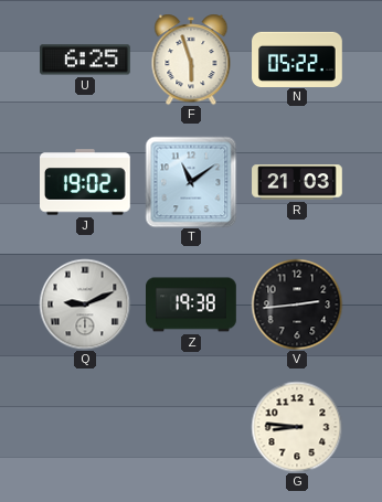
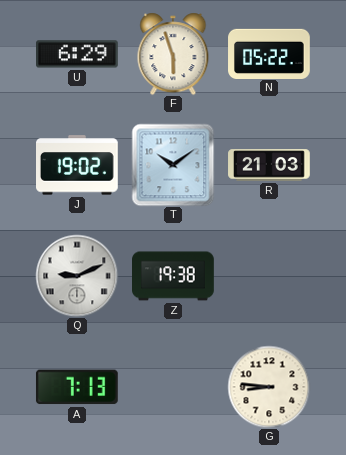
U: 6:25 -> 6:29 (78, 54)
T: 11:09 -> 10:09 (173, 165)
V: 2:44 -> none (297, 305)
A: none -> 7:13 (77, 387)
